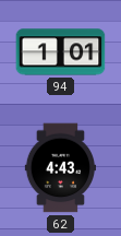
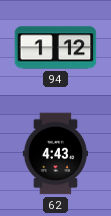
94: 1:01 -> 1:12 (56, 48)
